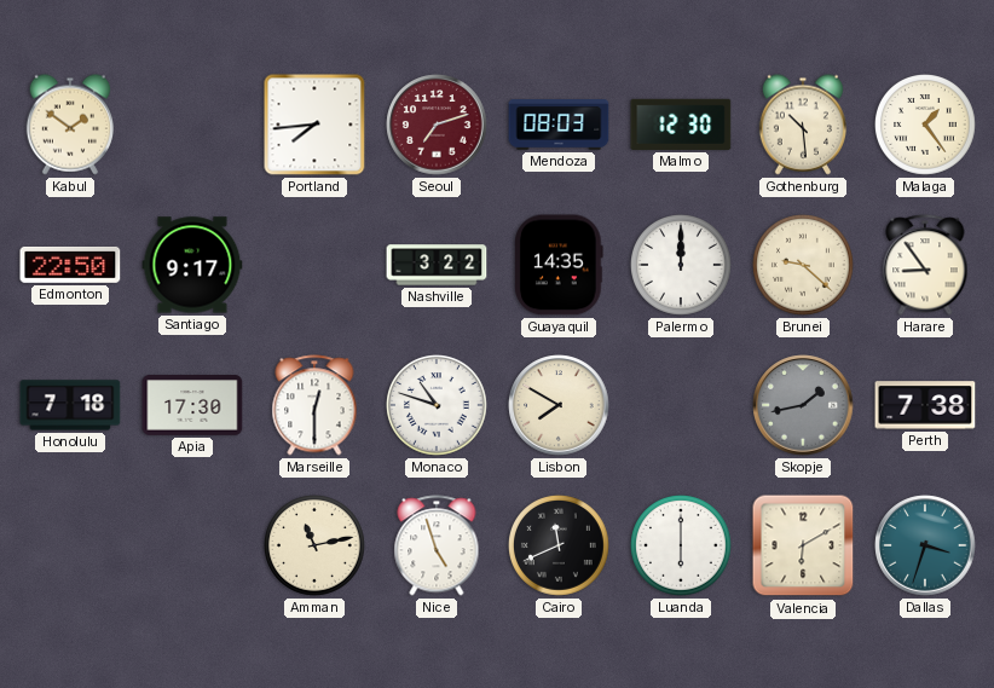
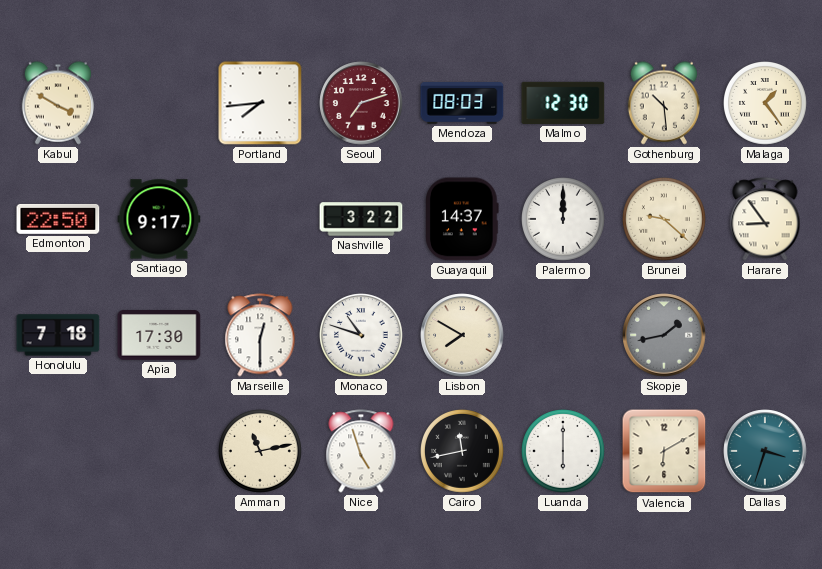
Kabul: 1:51 -> 3:50 (57, 103)
Guayaquil: 14:35 -> 14:37 (462, 219)
Perth: 7:38 -> none (925, 405)
Cairo: 11:41 -> 11:43 (463, 452)
